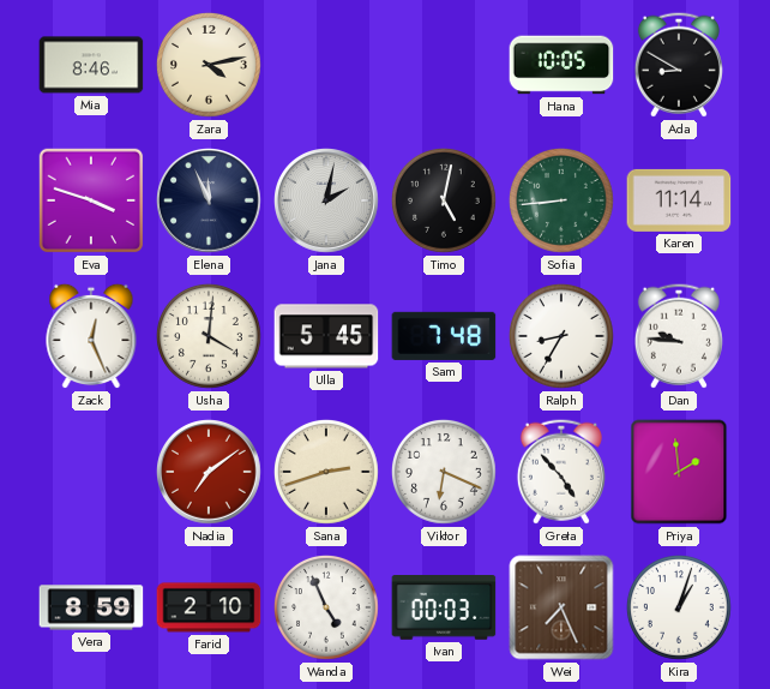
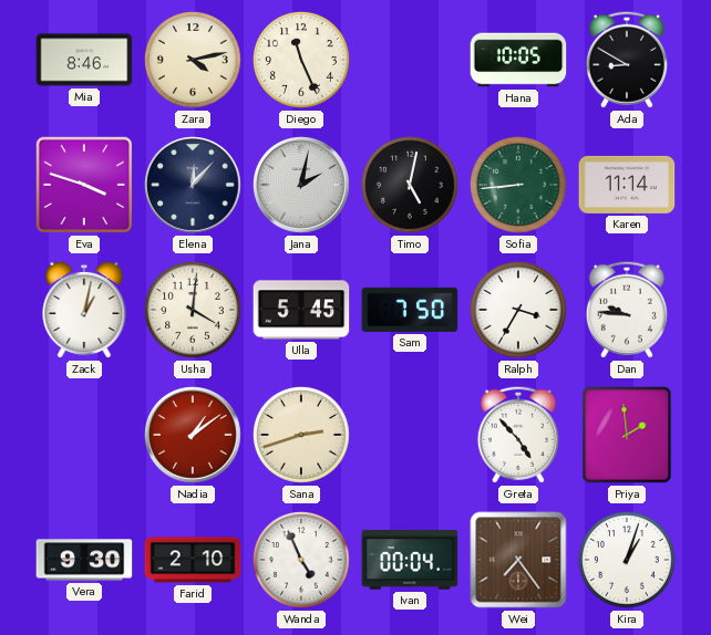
Diego: none -> 11:26 (302, 61)
Elena: 11:56 -> 12:07 (194, 186)
Zack: 12:26 -> 1:02 (84, 310)
Sam: 7:48 -> 7:50 (410, 310)
Ralph: 8:35 -> 3:35 (519, 311)
Nadia: 7:09 -> 1:09 (194, 436)
Viktor: 6:19 -> none (445, 473)
Vera: 8:59 -> 9:30 (84, 560)
Ivan: 00:03 -> 00:04 (410, 561)
Wei: 7:26 -> 7:24 (518, 560)
